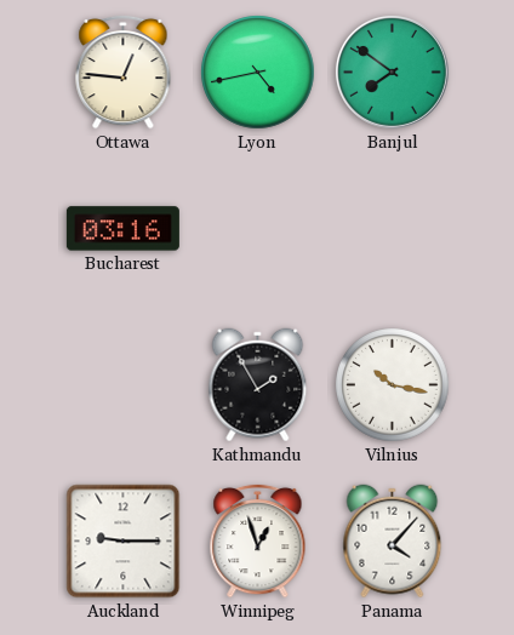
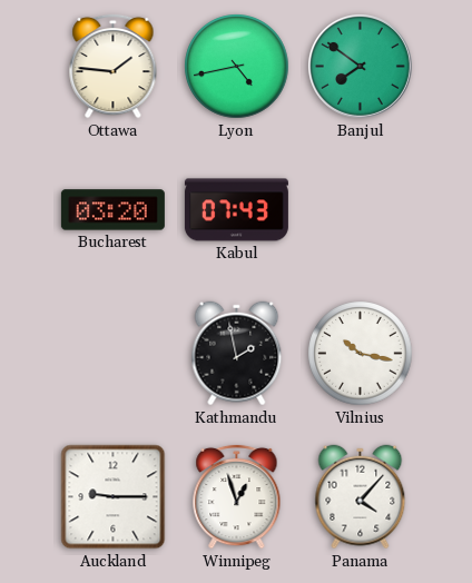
Ottawa: 12:46 -> 1:46 (114, 66)
Bucharest: 03:16 -> 03:20 (112, 210)
Kabul: none -> 07:43 (236, 210)
Kathmandu: 1:55 -> 1:58 (237, 354)
